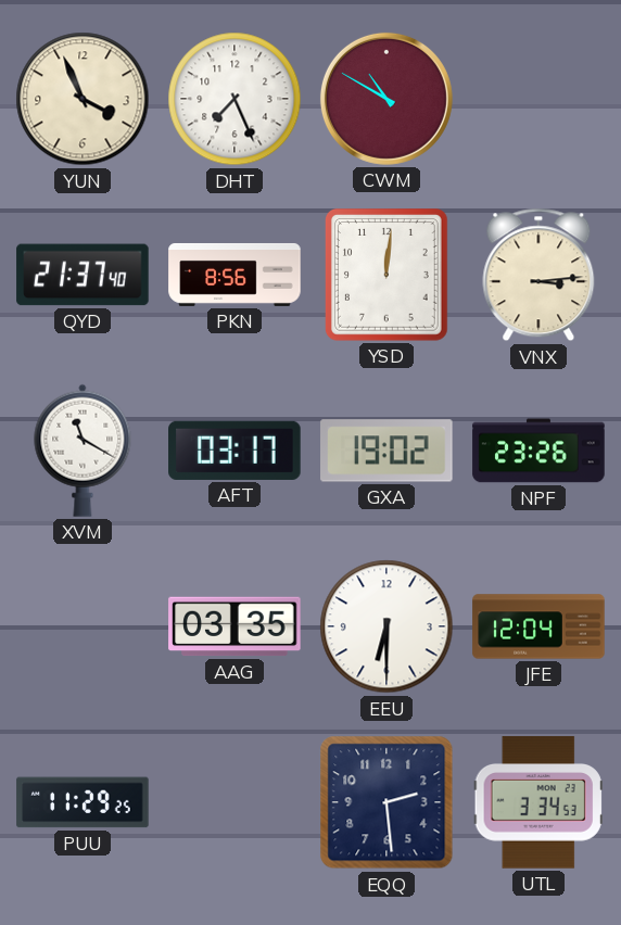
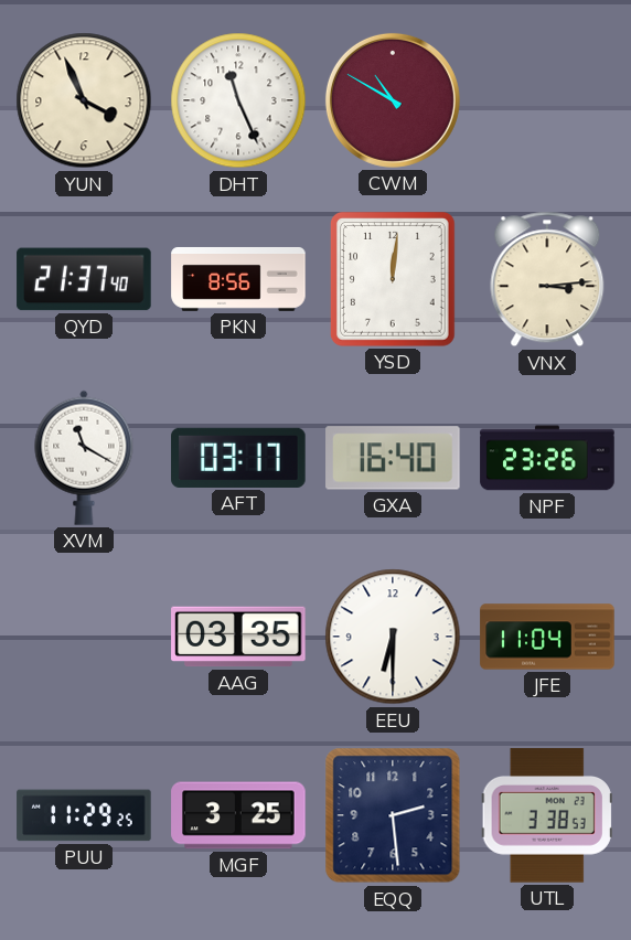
DHT: 7:26 -> 11:26 (238, 100)
GXA: 19:02 -> 16:40 (393, 458)
JFE: 12:04 -> 11:04 (547, 637)
MGF: none -> 3:25 (238, 815)
UTL: 3:34 -> 3:38 (547, 815)
